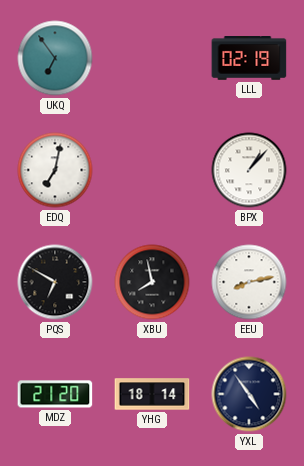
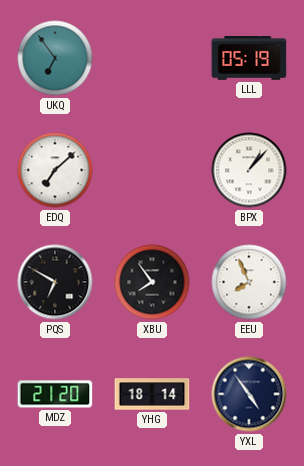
LLL: 02:19 -> 05:19 (249, 59)
EDQ: 7:02 -> 7:08 (55, 170)
XBU: 7:58 -> 7:54 (152, 282)
EEU: 8:13 -> 7:56 (249, 282)
